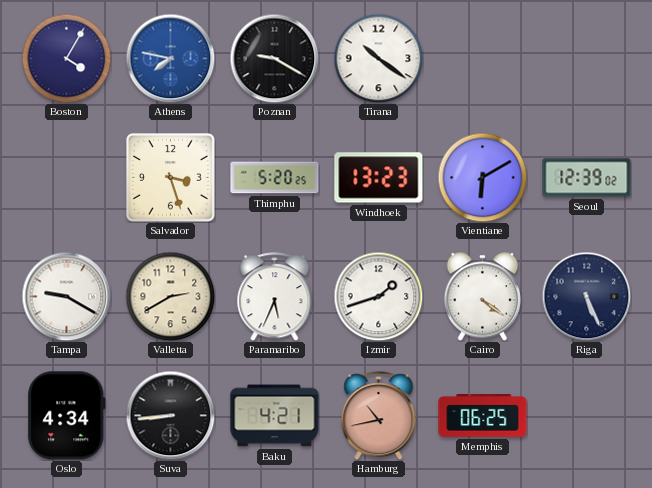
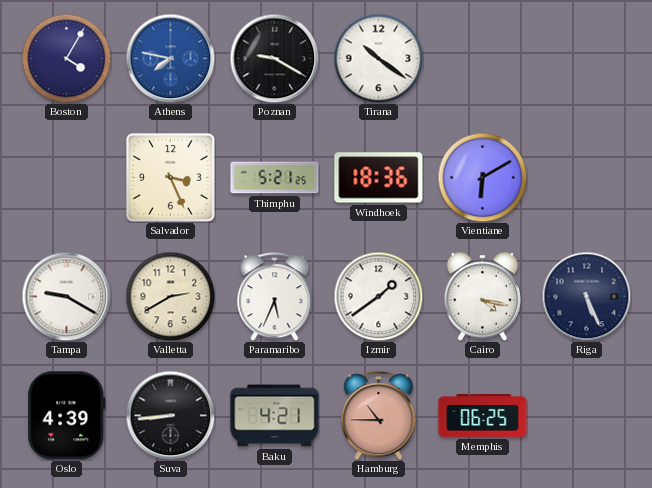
Salvador: 3:27 -> 3:26 (171, 178)
Thimphu: 5:20 -> 5:21 (275, 178)
Windhoek: 13:23 -> 18:36 (379, 178)
Seoul: 12:39 -> none (587, 178)
Izmir: 1:42 -> 1:39 (378, 296)
Cairo: 4:21 -> 4:17 (483, 297)
Oslo: 4:34 -> 4:39 (67, 416)
Hamburg: 10:43 -> 10:45 (379, 416)
